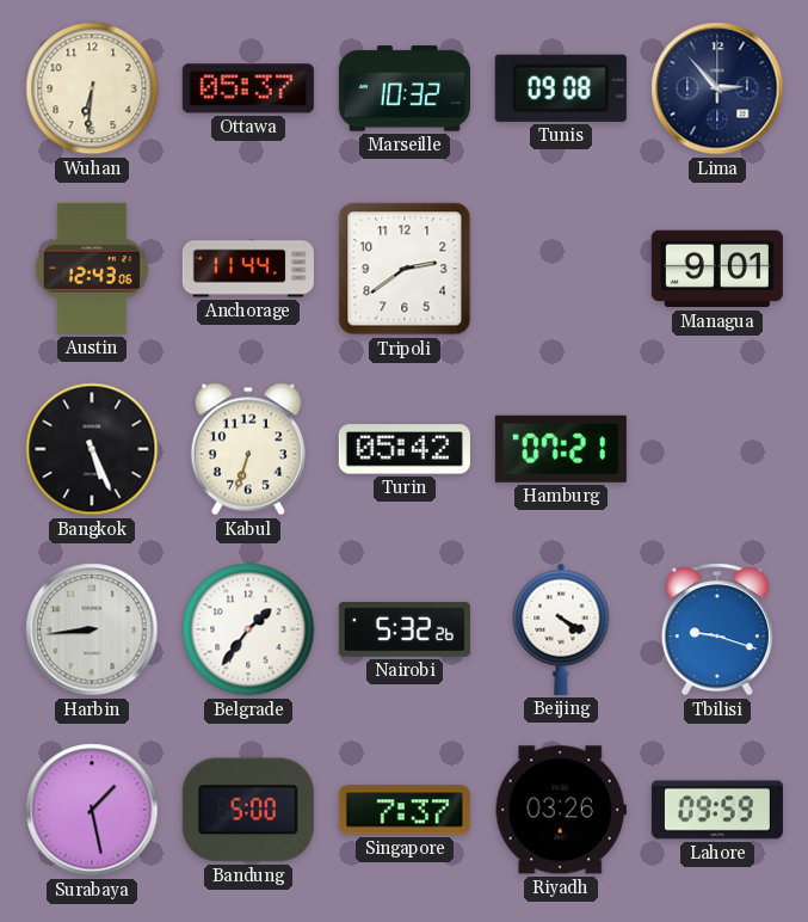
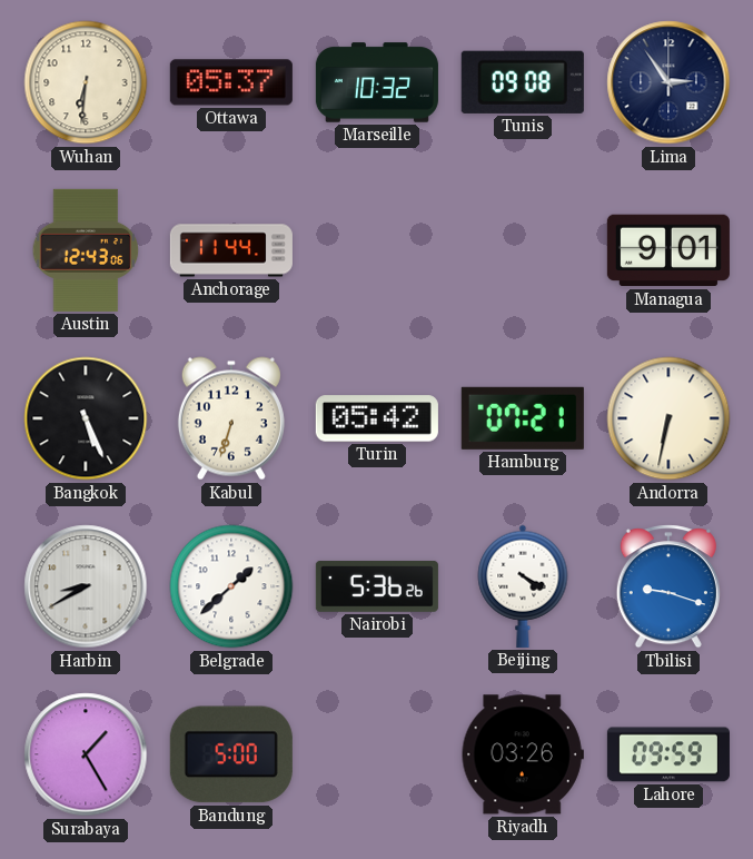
Lima: 2:53 -> 2:54 (668, 82)
Tripoli: 2:39 -> none (405, 269)
Andorra: none -> 6:32 (668, 418)
Harbin: 8:44 -> 8:40 (86, 586)
Belgrade: 1:36 -> 1:38 (231, 586)
Nairobi: 5:32 -> 5:36 (377, 586)
Surabaya: 1:28 -> 1:25 (86, 754)
Singapore: 7:37 -> none (405, 810)
